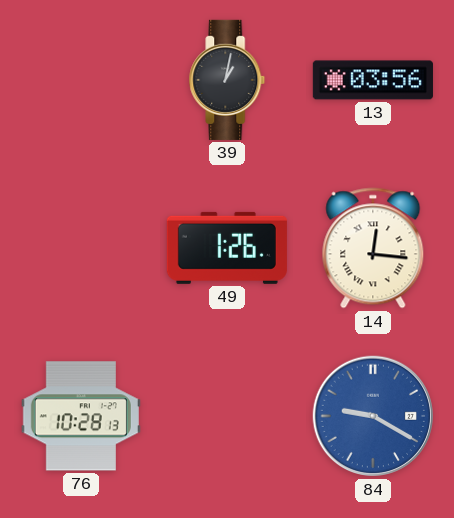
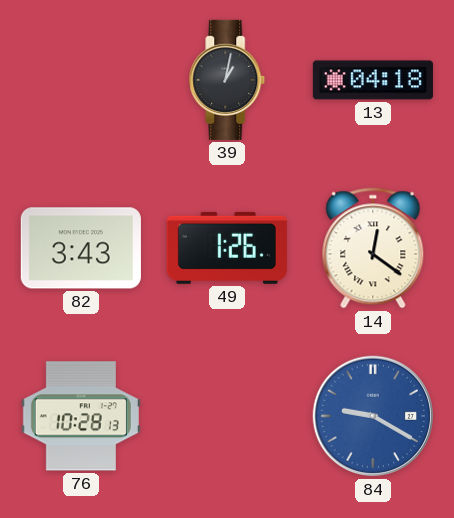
13: 03:56 -> 04:18 (373, 80)
82: none -> 3:43 (81, 248)
14: 12:16 -> 12:21 (373, 248)
